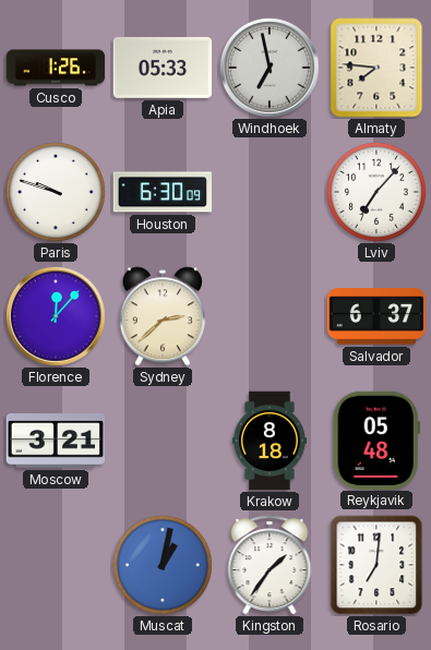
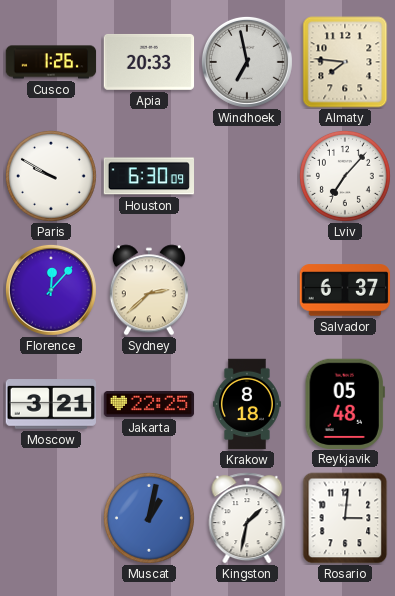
Apia: 05:33 -> 20:33 (149, 62)
Paris: 9:48 -> 9:50 (51, 176)
Jakarta: none -> 22:25 (149, 405)
Kingston: 1:36 -> 1:32 (247, 518)
Rosario: 7:01 -> 3:01 (345, 518)
